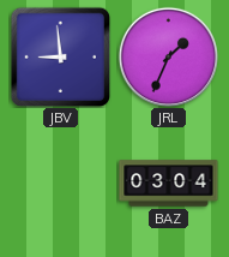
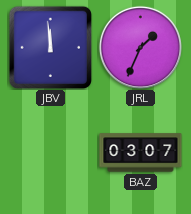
JBV: 8:59 -> 11:59 (50, 47)
BAZ: 03:04 -> 03:07 (141, 153)
